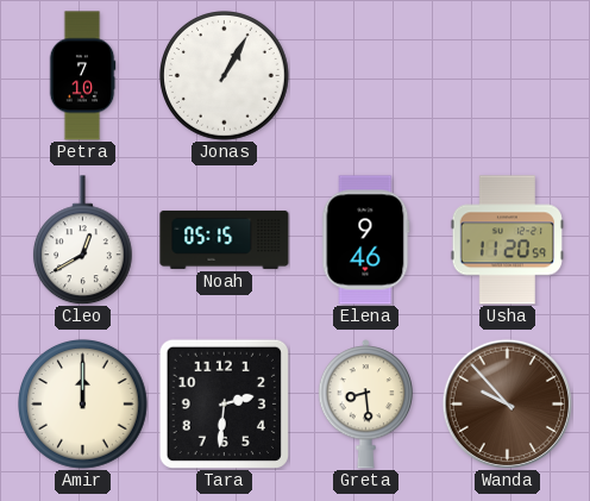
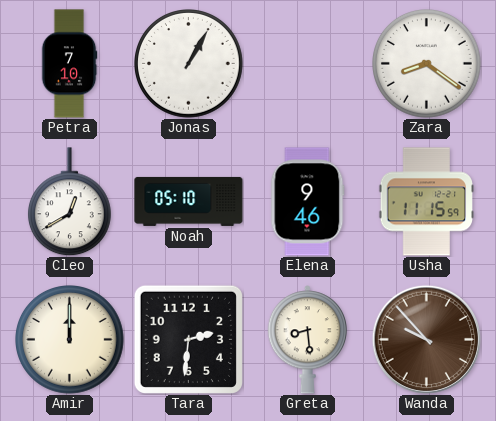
Zara: none -> 8:21 (427, 64)
Noah: 05:15 -> 05:10 (189, 201)
Usha: 11:20 -> 11:15 (426, 202)
